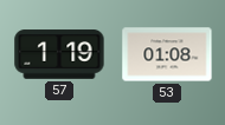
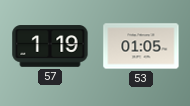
53: 01:08 -> 01:05 (141, 46)
